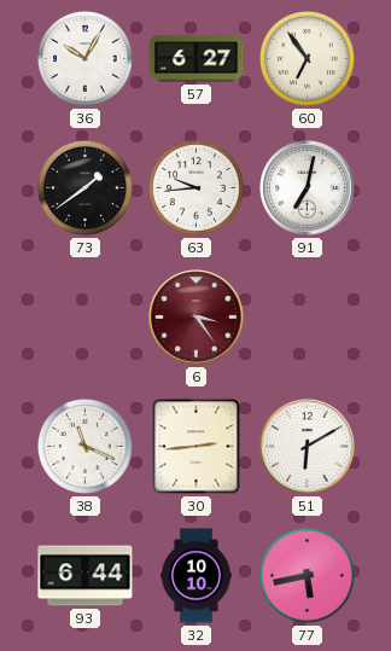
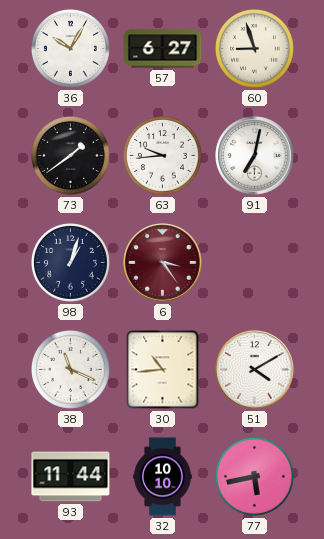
60: 6:54 -> 8:57 (254, 48)
98: none -> 1:03 (70, 262)
30: 2:44 -> 10:44 (163, 370)
51: 6:10 -> 4:10 (255, 370)
93: 6:44 -> 11:44 (71, 477)
